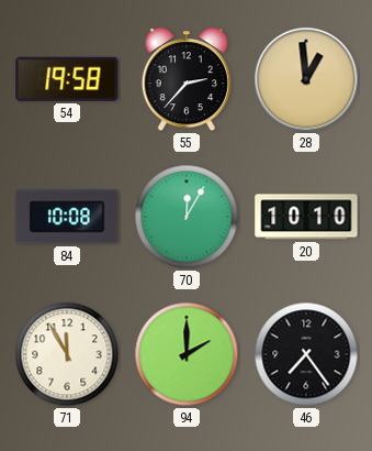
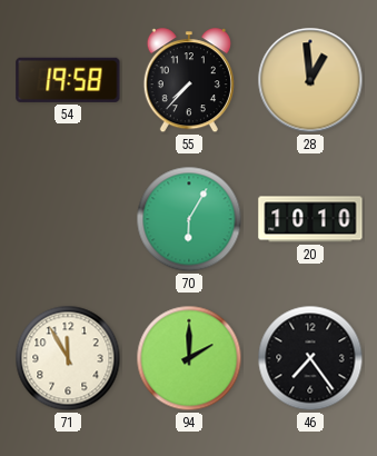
55: 2:37 -> 7:37 (189, 81)
84: 10:08 -> none (67, 217)
70: 12:05 -> 6:05 (189, 219)
